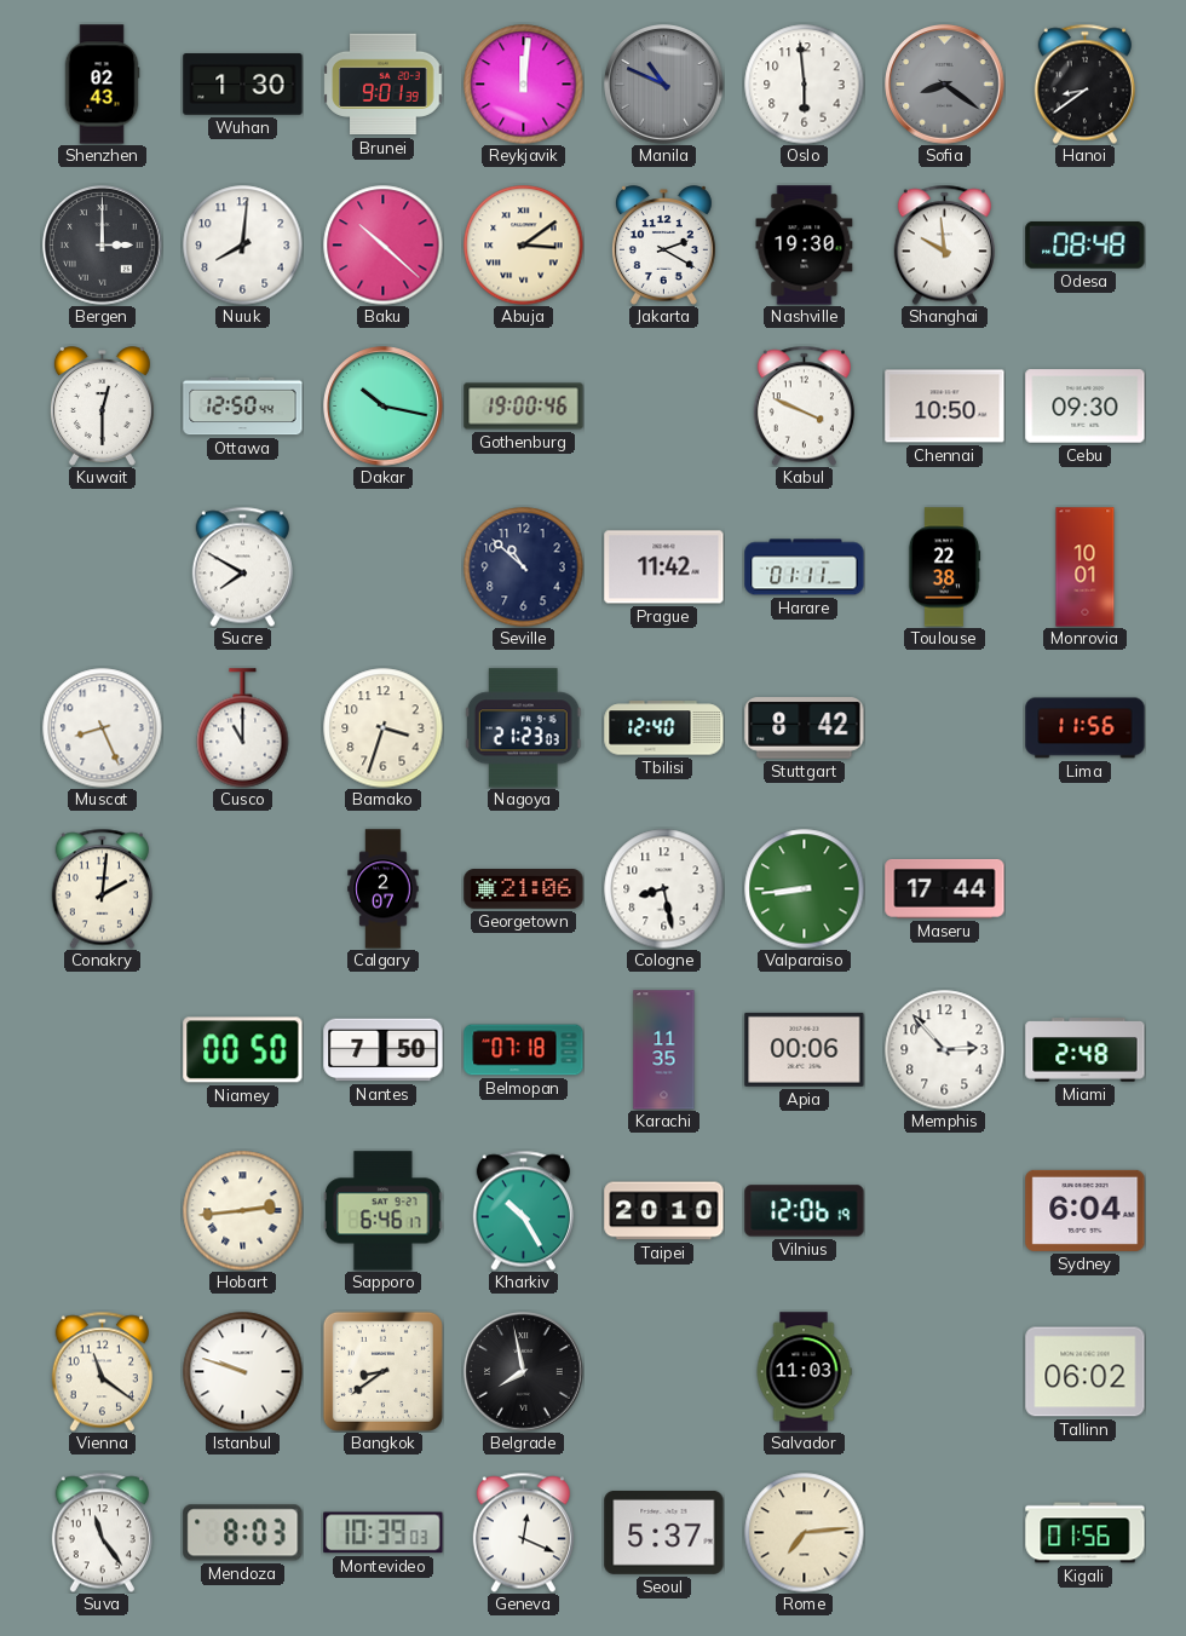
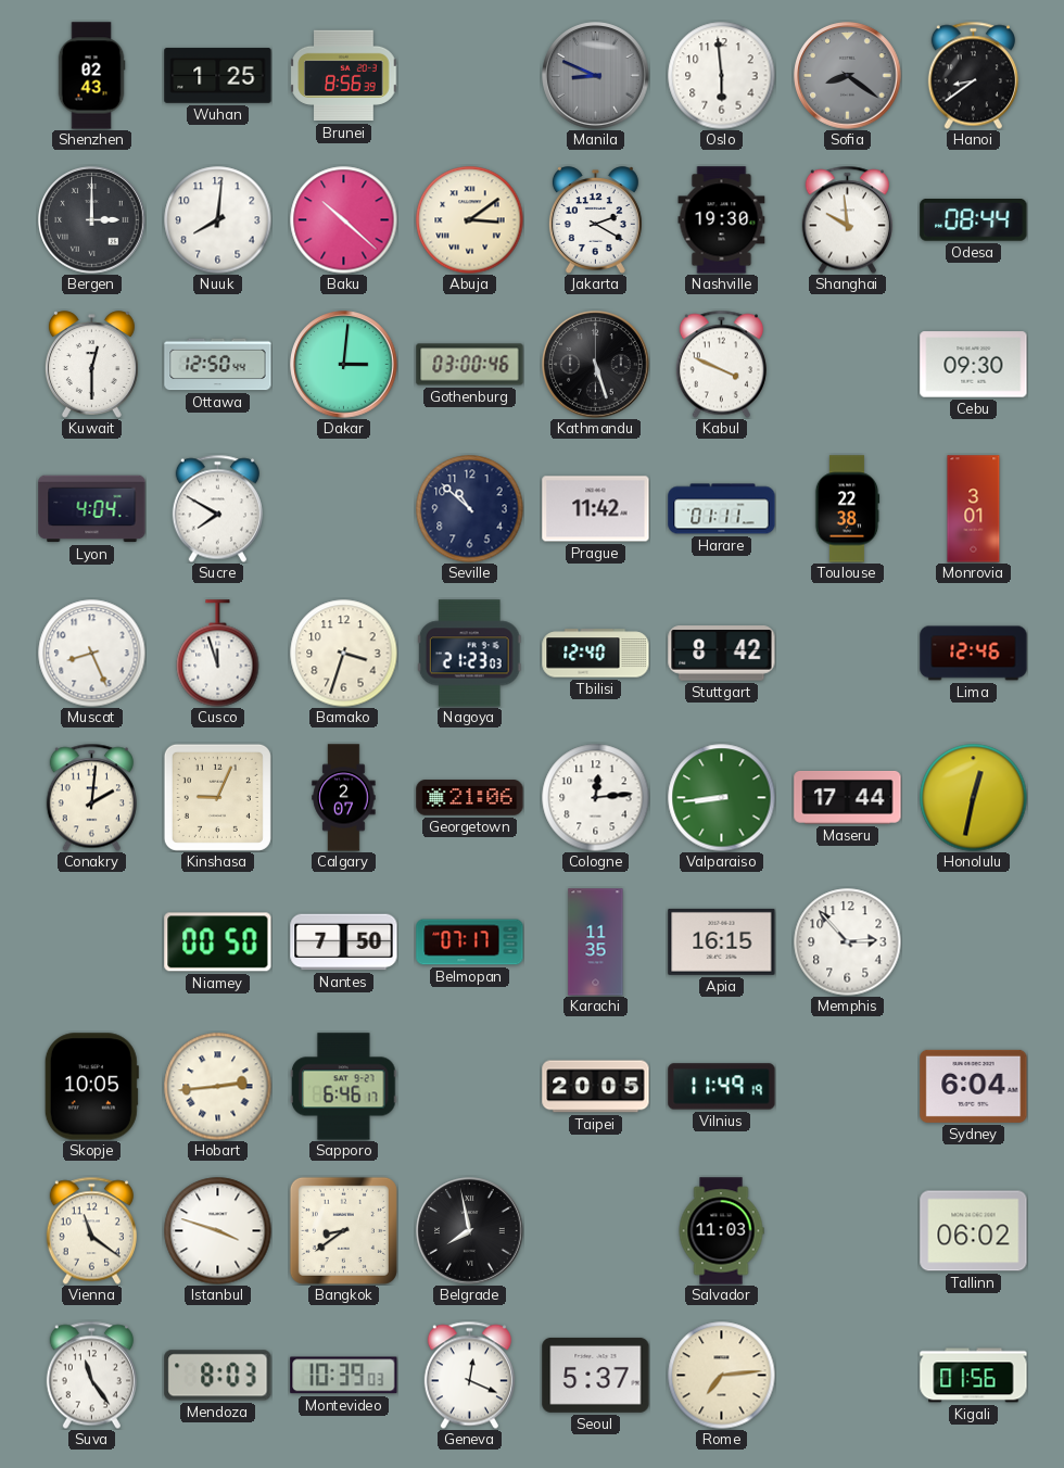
Wuhan: 1:30 -> 1:25 (218, 76)
Brunei: 9:01 -> 8:56 (344, 76)
Reykjavik: 12:01 -> none (524, 85)
Manila: 10:49 -> 8:49 (596, 76)
Odesa: 08:48 -> 08:44 (974, 220)
Dakar: 10:17 -> 3:01 (344, 365)
Gothenburg: 19:00 -> 03:00 (470, 365)
Kathmandu: none -> 5:27 (596, 365)
Chennai: 10:50 -> none (945, 407)
Lyon: none -> 4:04 (92, 509)
Monrovia: 10:01 -> 3:01 (974, 509)
Cusco: 11:00 -> 11:57 (218, 654)
Lima: 11:56 -> 12:46 (974, 654)
Kinshasa: none -> 9:04 (217, 797)
Cologne: 8:28 -> 12:14 (596, 798)
Honolulu: none -> 12:32 (974, 798)
Belmopan: 07:18 -> 07:17 (470, 942)
Apia: 00:06 -> 16:15 (722, 941)
Miami: 2:48 -> none (1086, 1050)
Skopje: none -> 10:05 (91, 1087)
Kharkiv: 10:25 -> none (523, 1210)
Taipei: 20:10 -> 20:05 (596, 1087)
Vilnius: 12:06 -> 11:49 (722, 1087)
Istanbul: 9:48 -> 3:48 (218, 1231)
